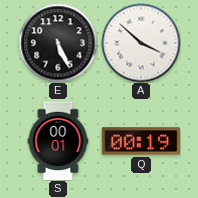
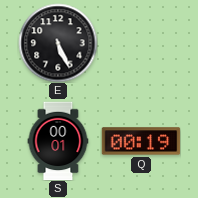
A: 3:52 -> none (141, 43)
